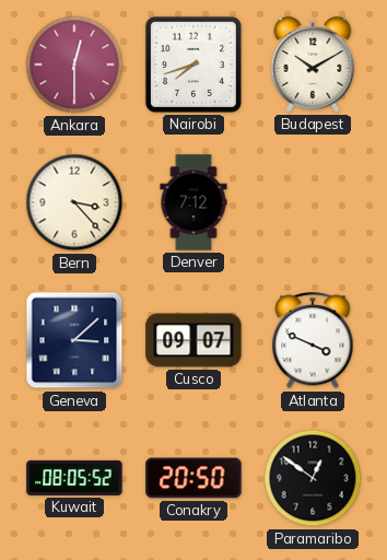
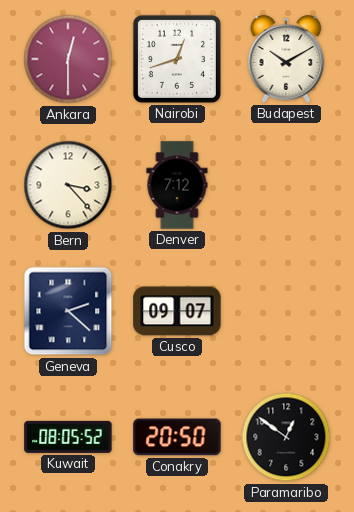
Nairobi: 7:42 -> 12:42 (177, 59)
Geneva: 3:08 -> 2:22 (68, 311)
Atlanta: 3:49 -> none (313, 341)
